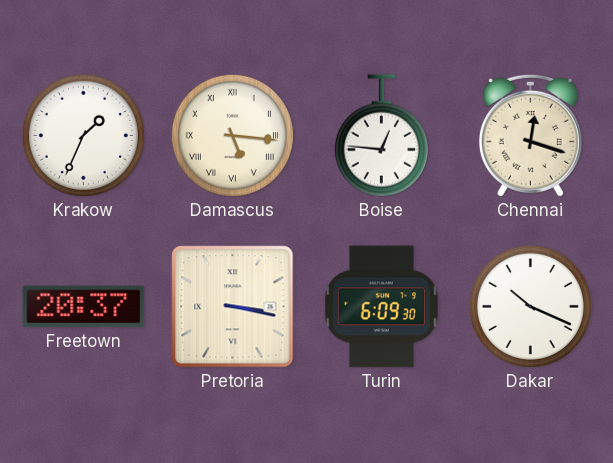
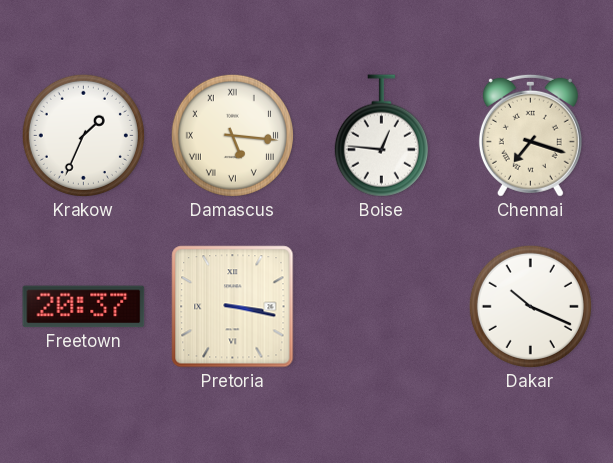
Chennai: 12:18 -> 7:18 (530, 135)
Turin: 6:09 -> none (381, 307)
